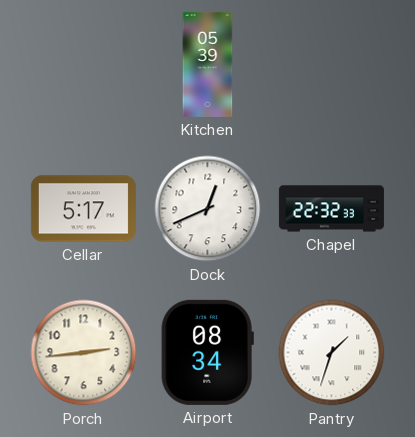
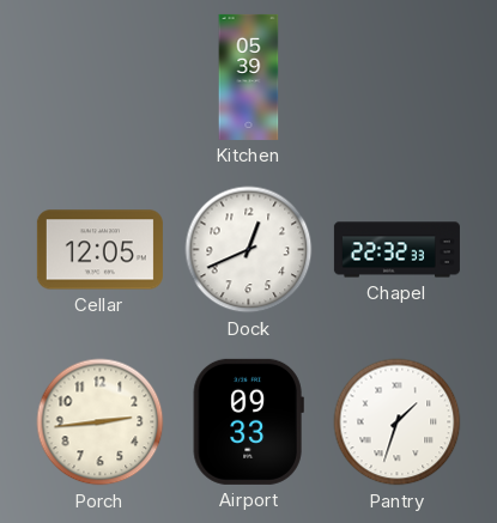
Cellar: 5:17 -> 12:05 (99, 250)
Airport: 08:34 -> 09:33 (248, 421)
